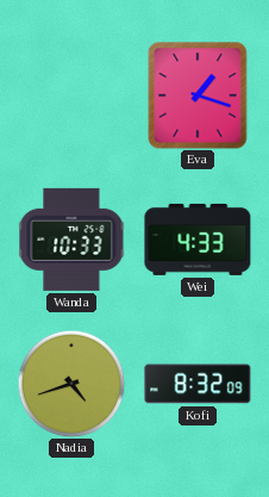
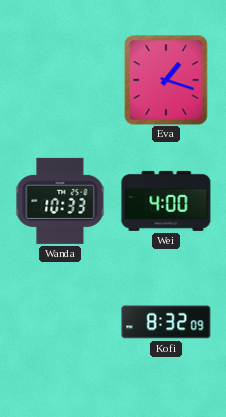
Wei: 4:33 -> 4:00 (166, 201)
Nadia: 4:42 -> none (71, 384)
